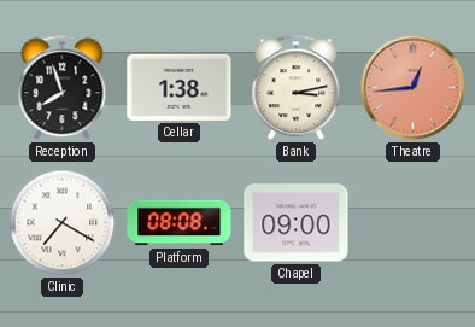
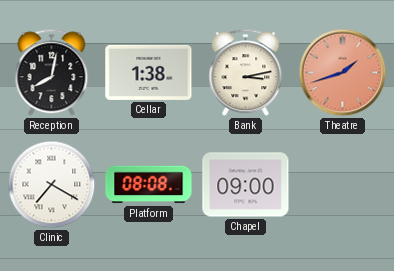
Reception: 7:57 -> 8:02 (52, 73)
Theatre: 12:44 -> 1:42 (343, 73)
